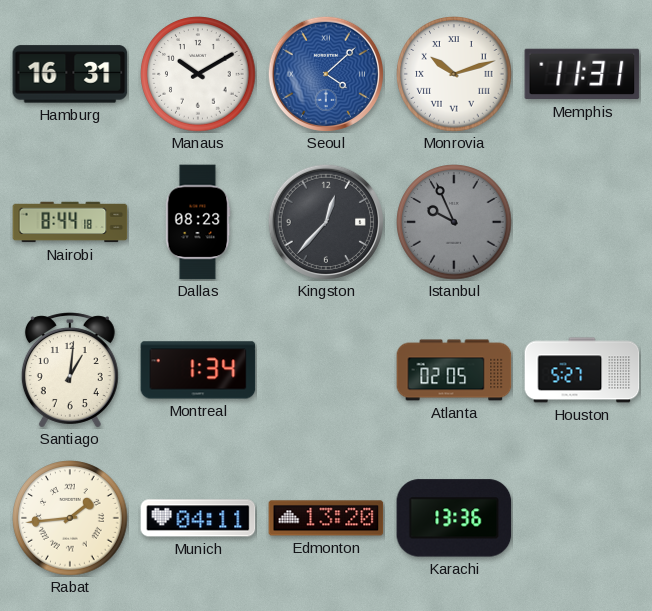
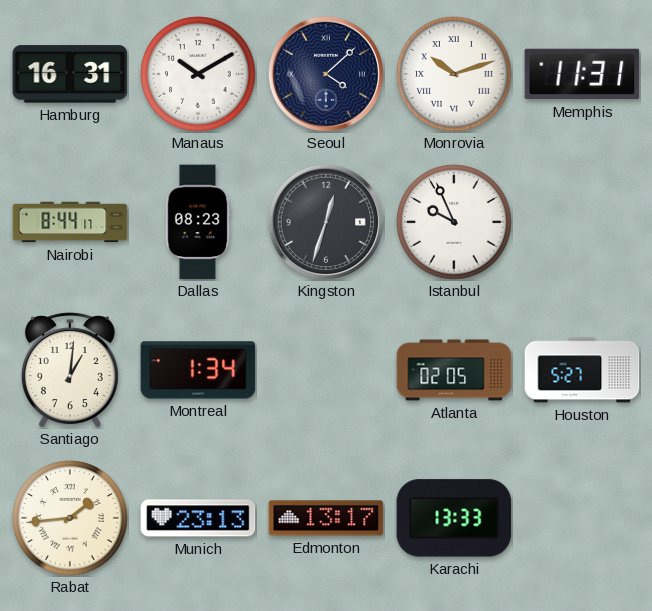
Seoul dial: blue -> navy (326, 74)
Nairobi: 8:44:18 -> 8:44:17 (70, 222)
Kingston: 12:37 -> 12:33 (326, 222)
Istanbul dial: grey -> white (454, 222)
Munich: 04:11 -> 23:13 (198, 518)
Edmonton: 13:20 -> 13:17 (326, 518)
Karachi: 13:36 -> 13:33 (454, 518)
